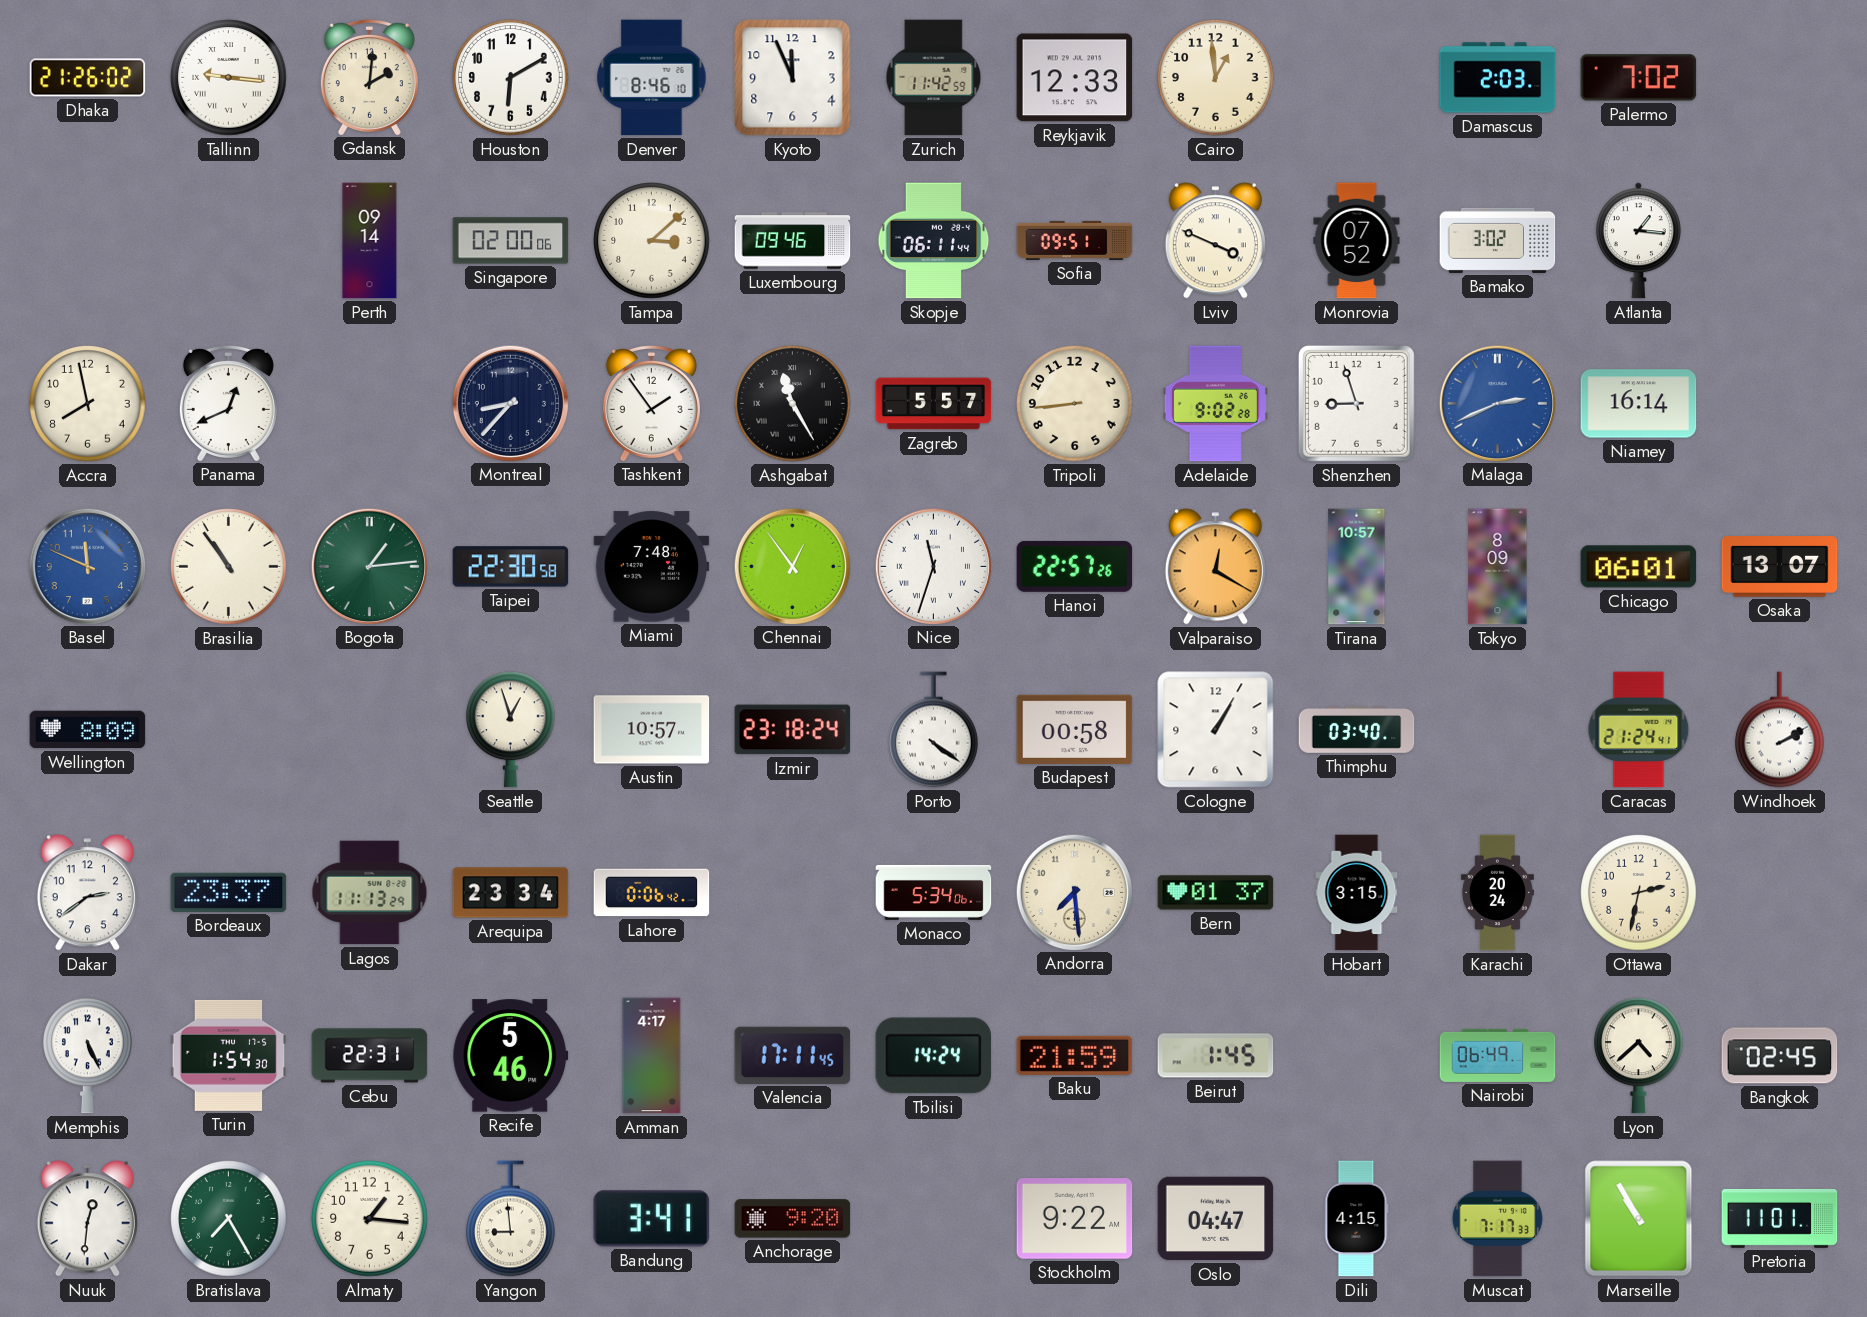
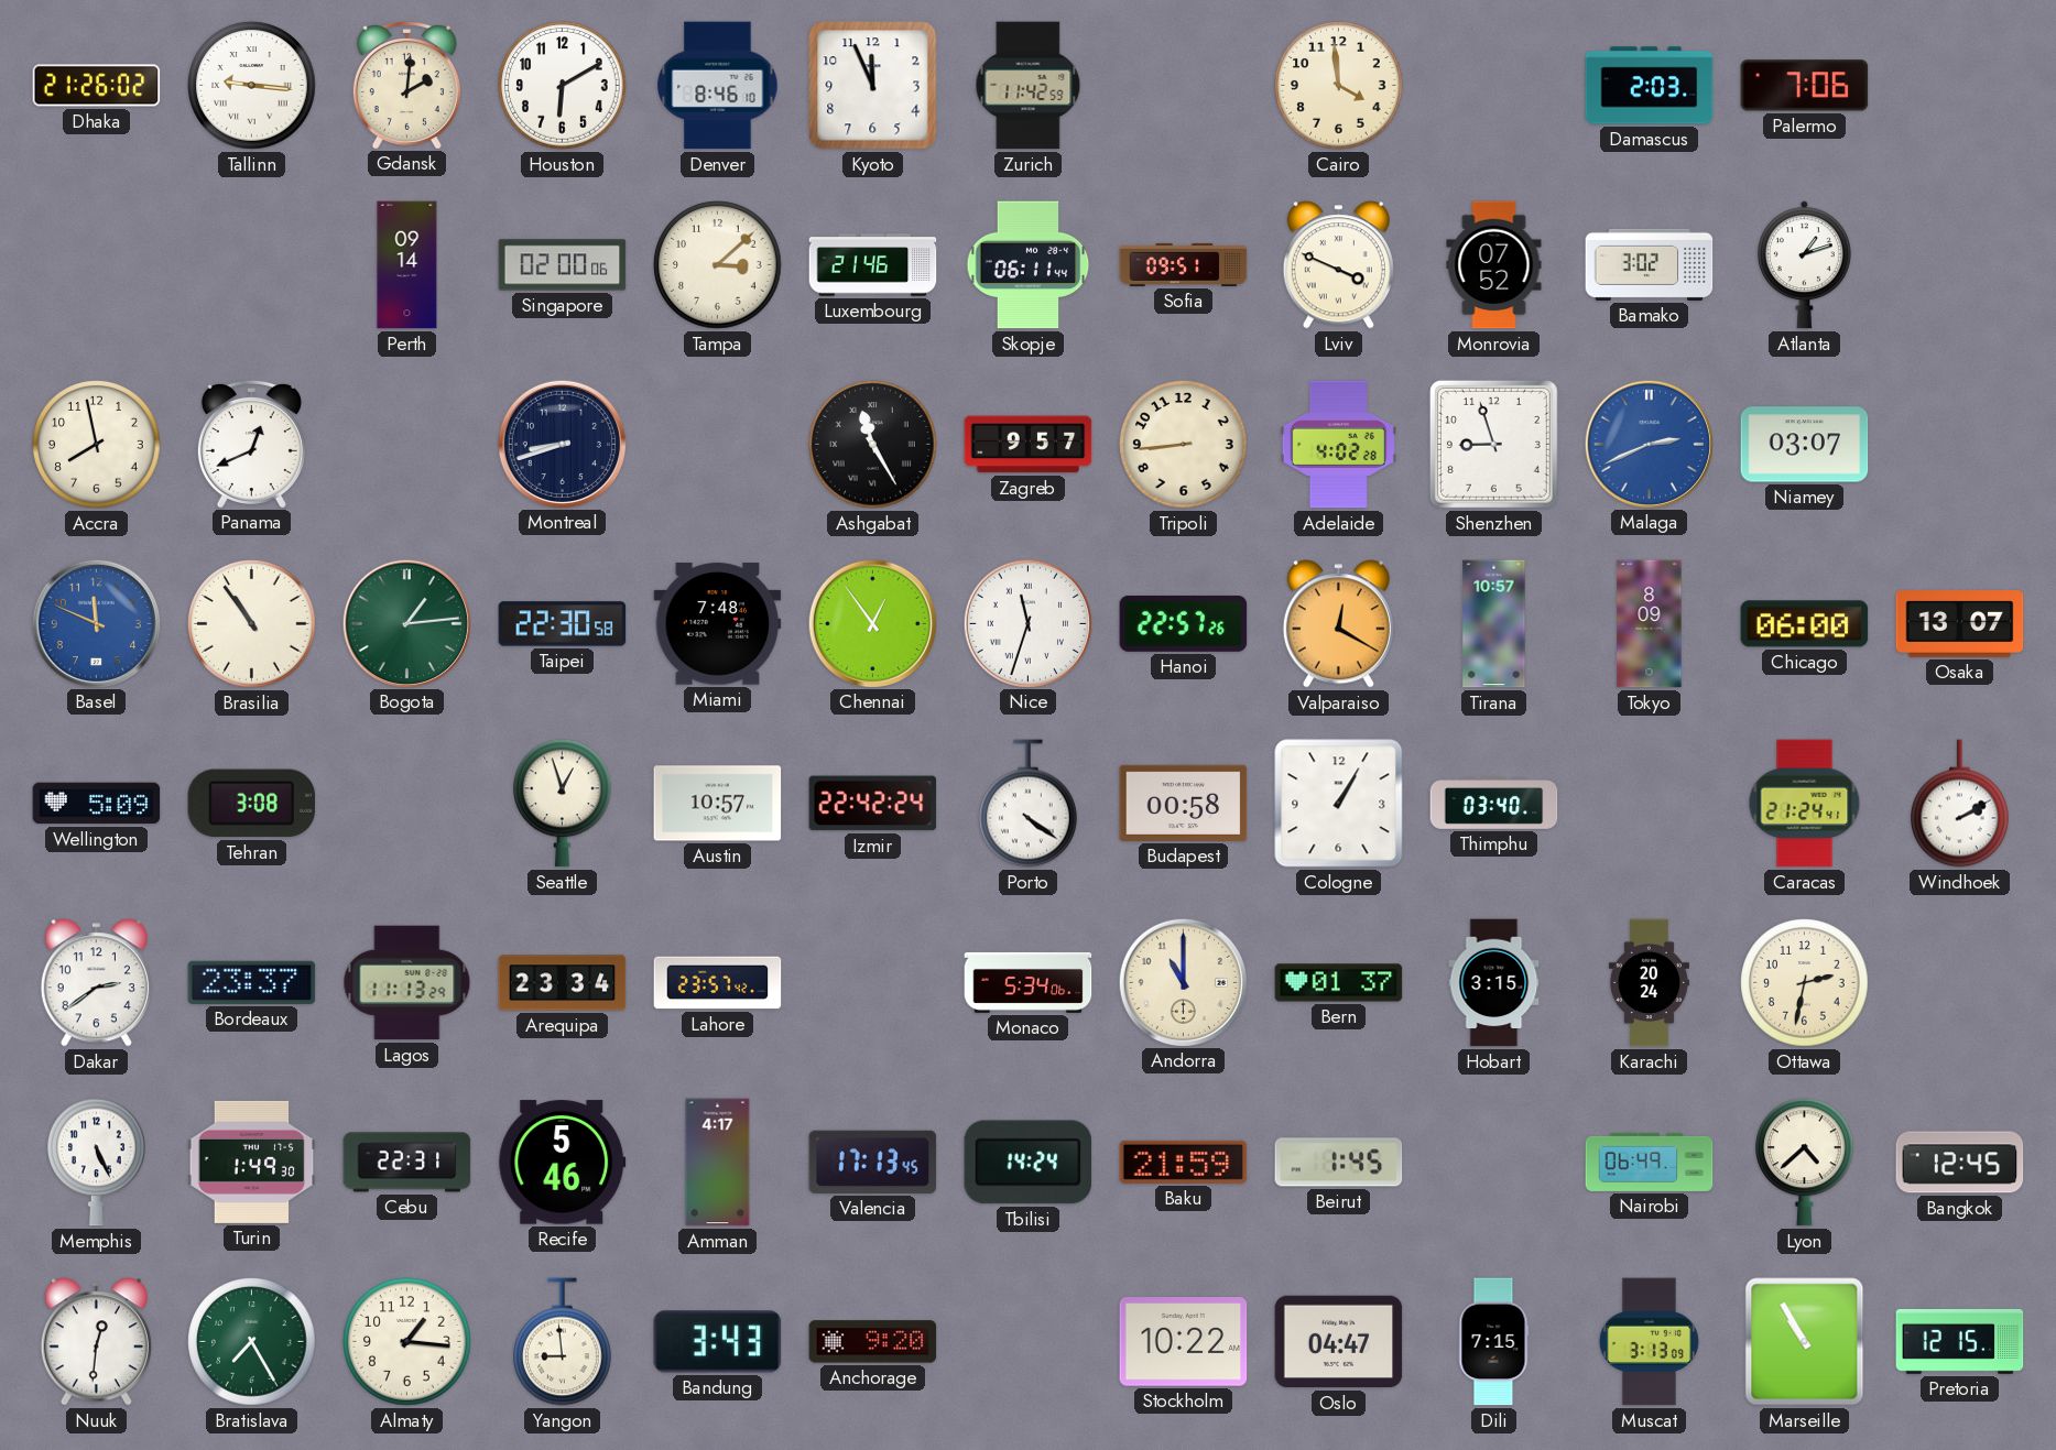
Reykjavik: 12:33 -> none (1075, 78)
Cairo: 12:59 -> 3:59 (1339, 86)
Palermo: 7:02 -> 7:06 (1805, 86)
Luxembourg: 09:46 -> 21:46 (873, 265)
Atlanta: 1:16 -> 1:12 (1804, 265)
Montreal: 8:37 -> 8:42 (562, 444)
Tashkent: 1:54 -> none (651, 403)
Zagreb: 5:57 -> 9:57 (1029, 445)
Adelaide: 9:02 -> 4:02 (1338, 445)
Niamey: 16:14 -> 03:07 (1805, 445)
Chicago: 06:01 -> 06:00 (1805, 624)
Wellington: 8:09 -> 5:09 (97, 804)
Tehran: none -> 3:08 (252, 804)
Izmir: 23:18 -> 22:42 (873, 804)
Lahore: 0:06 -> 23:57 (718, 983)
Andorra: 7:29 -> 11:00 (1183, 982)
Turin: 1:54 -> 1:49 (252, 1162)
Valencia: 17:11 -> 17:13 (873, 1162)
Bangkok: 02:45 -> 12:45 (1960, 1163)
Bandung: 3:41 -> 3:43 (718, 1342)
Stockholm: 9:22 -> 10:22 (1184, 1342)
Dili: 4:15 -> 7:15 (1494, 1342)
Muscat: 7:17 -> 3:13 (1649, 1342)
Pretoria: 11:01 -> 12:15 (1960, 1341)
